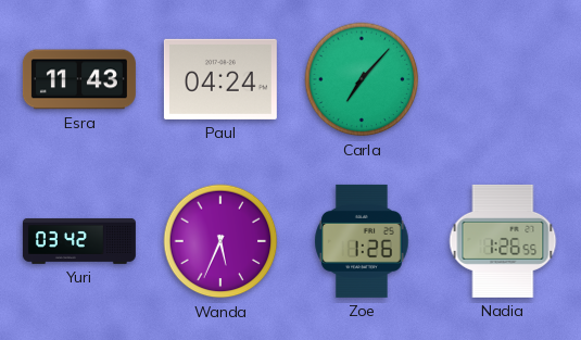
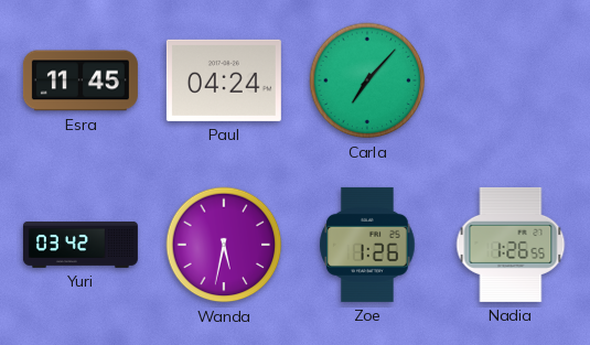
Esra: 11:43 -> 11:45 (81, 80)
Wanda: 5:34 -> 5:32 (224, 245)
